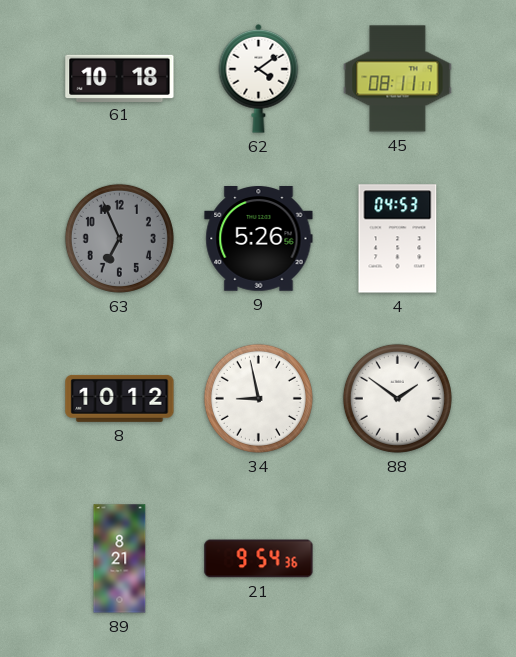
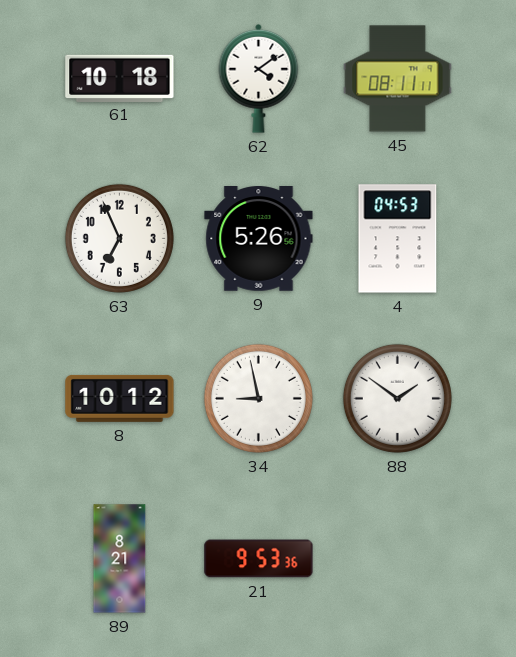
63 dial: grey -> white (119, 238)
21: 9:54 -> 9:53 (259, 559)
